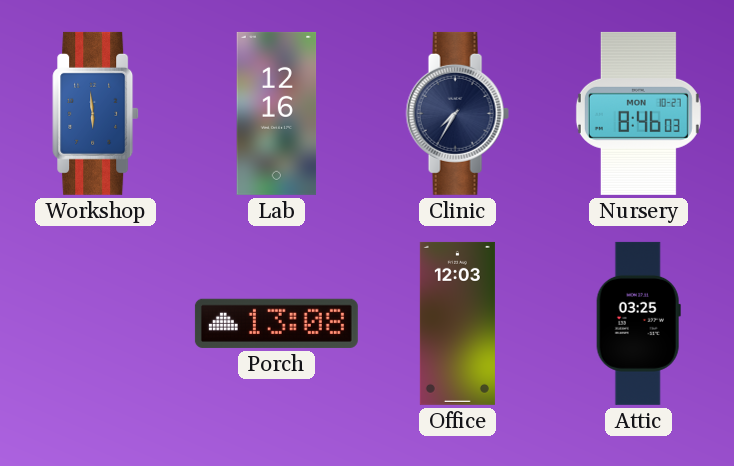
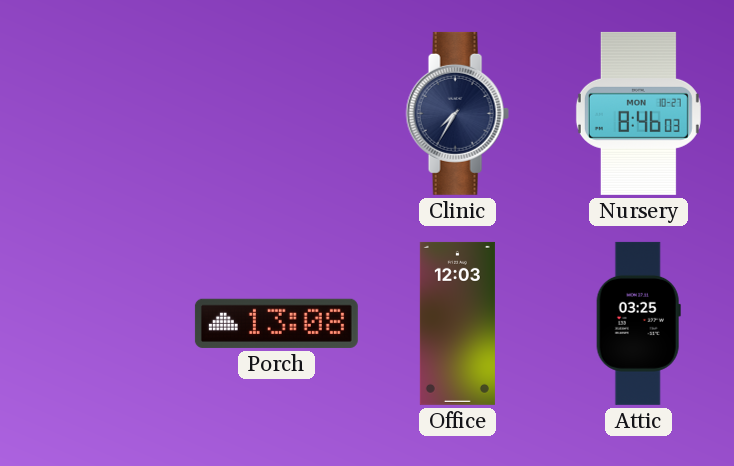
Workshop: 5:59 -> none (96, 113)
Lab: 12:16 -> none (277, 113)
